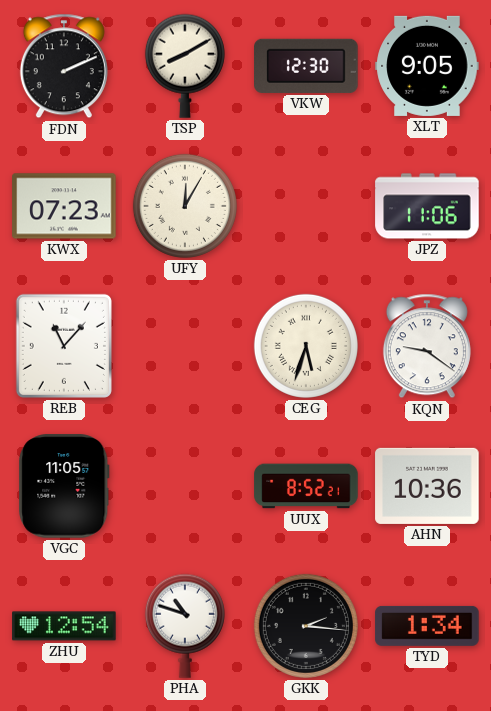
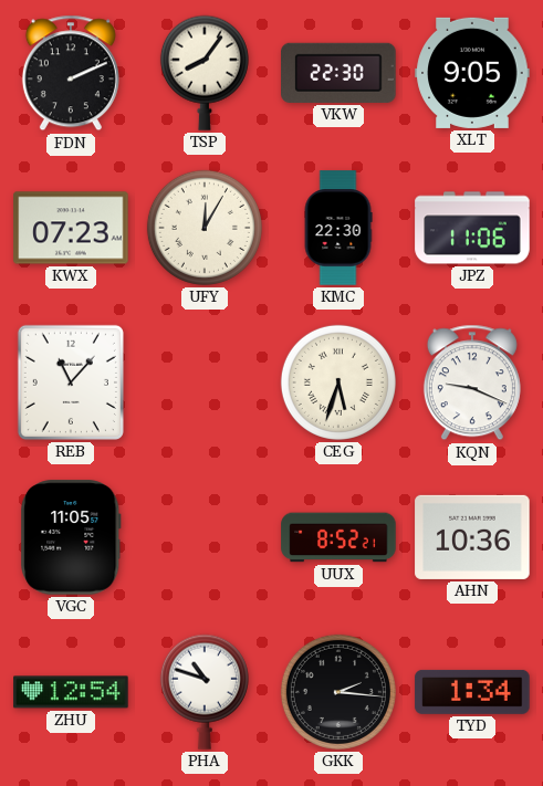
TSP: 8:10 -> 8:06 (205, 73)
VKW: 12:30 -> 22:30 (338, 73)
KMC: none -> 22:30 (338, 228)
KQN: 9:21 -> 9:19 (472, 382)
